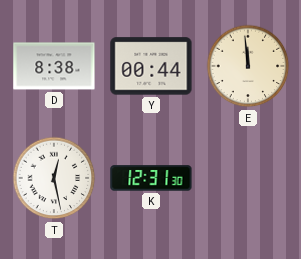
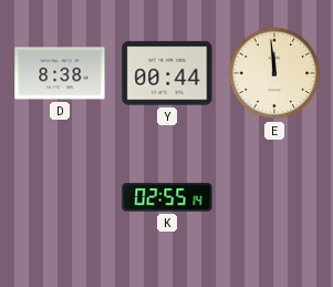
T: 12:28 -> none (54, 178)
K: 12:31 -> 02:55 (167, 197)
